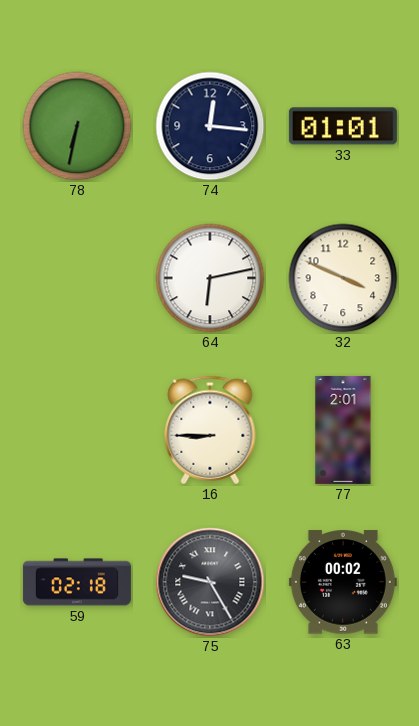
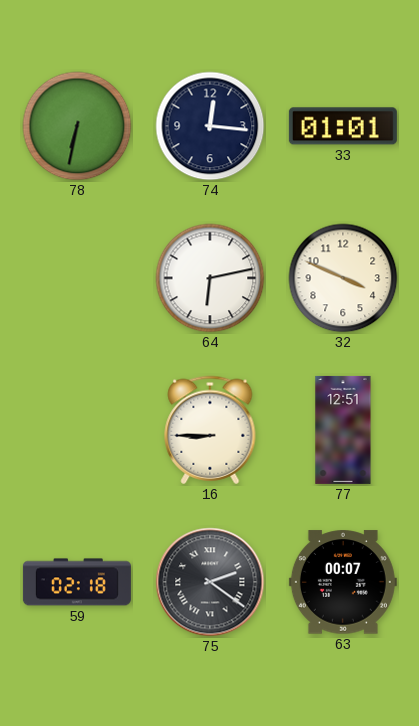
77: 2:01 -> 12:51 (343, 430)
75: 9:25 -> 2:21 (210, 582)
63: 00:02 -> 00:07 (343, 582)
